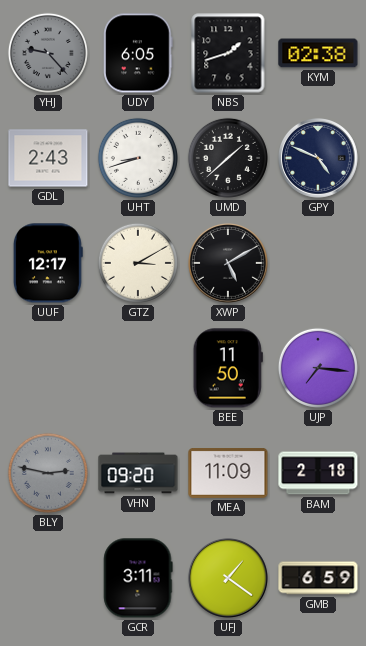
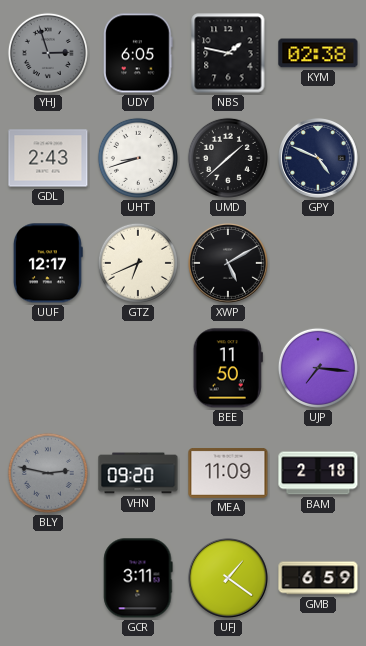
YHJ: 9:23 -> 2:57 (48, 53)
NBS: 1:42 -> 1:47 (228, 53)
GTZ: 3:10 -> 6:41 (138, 263)
